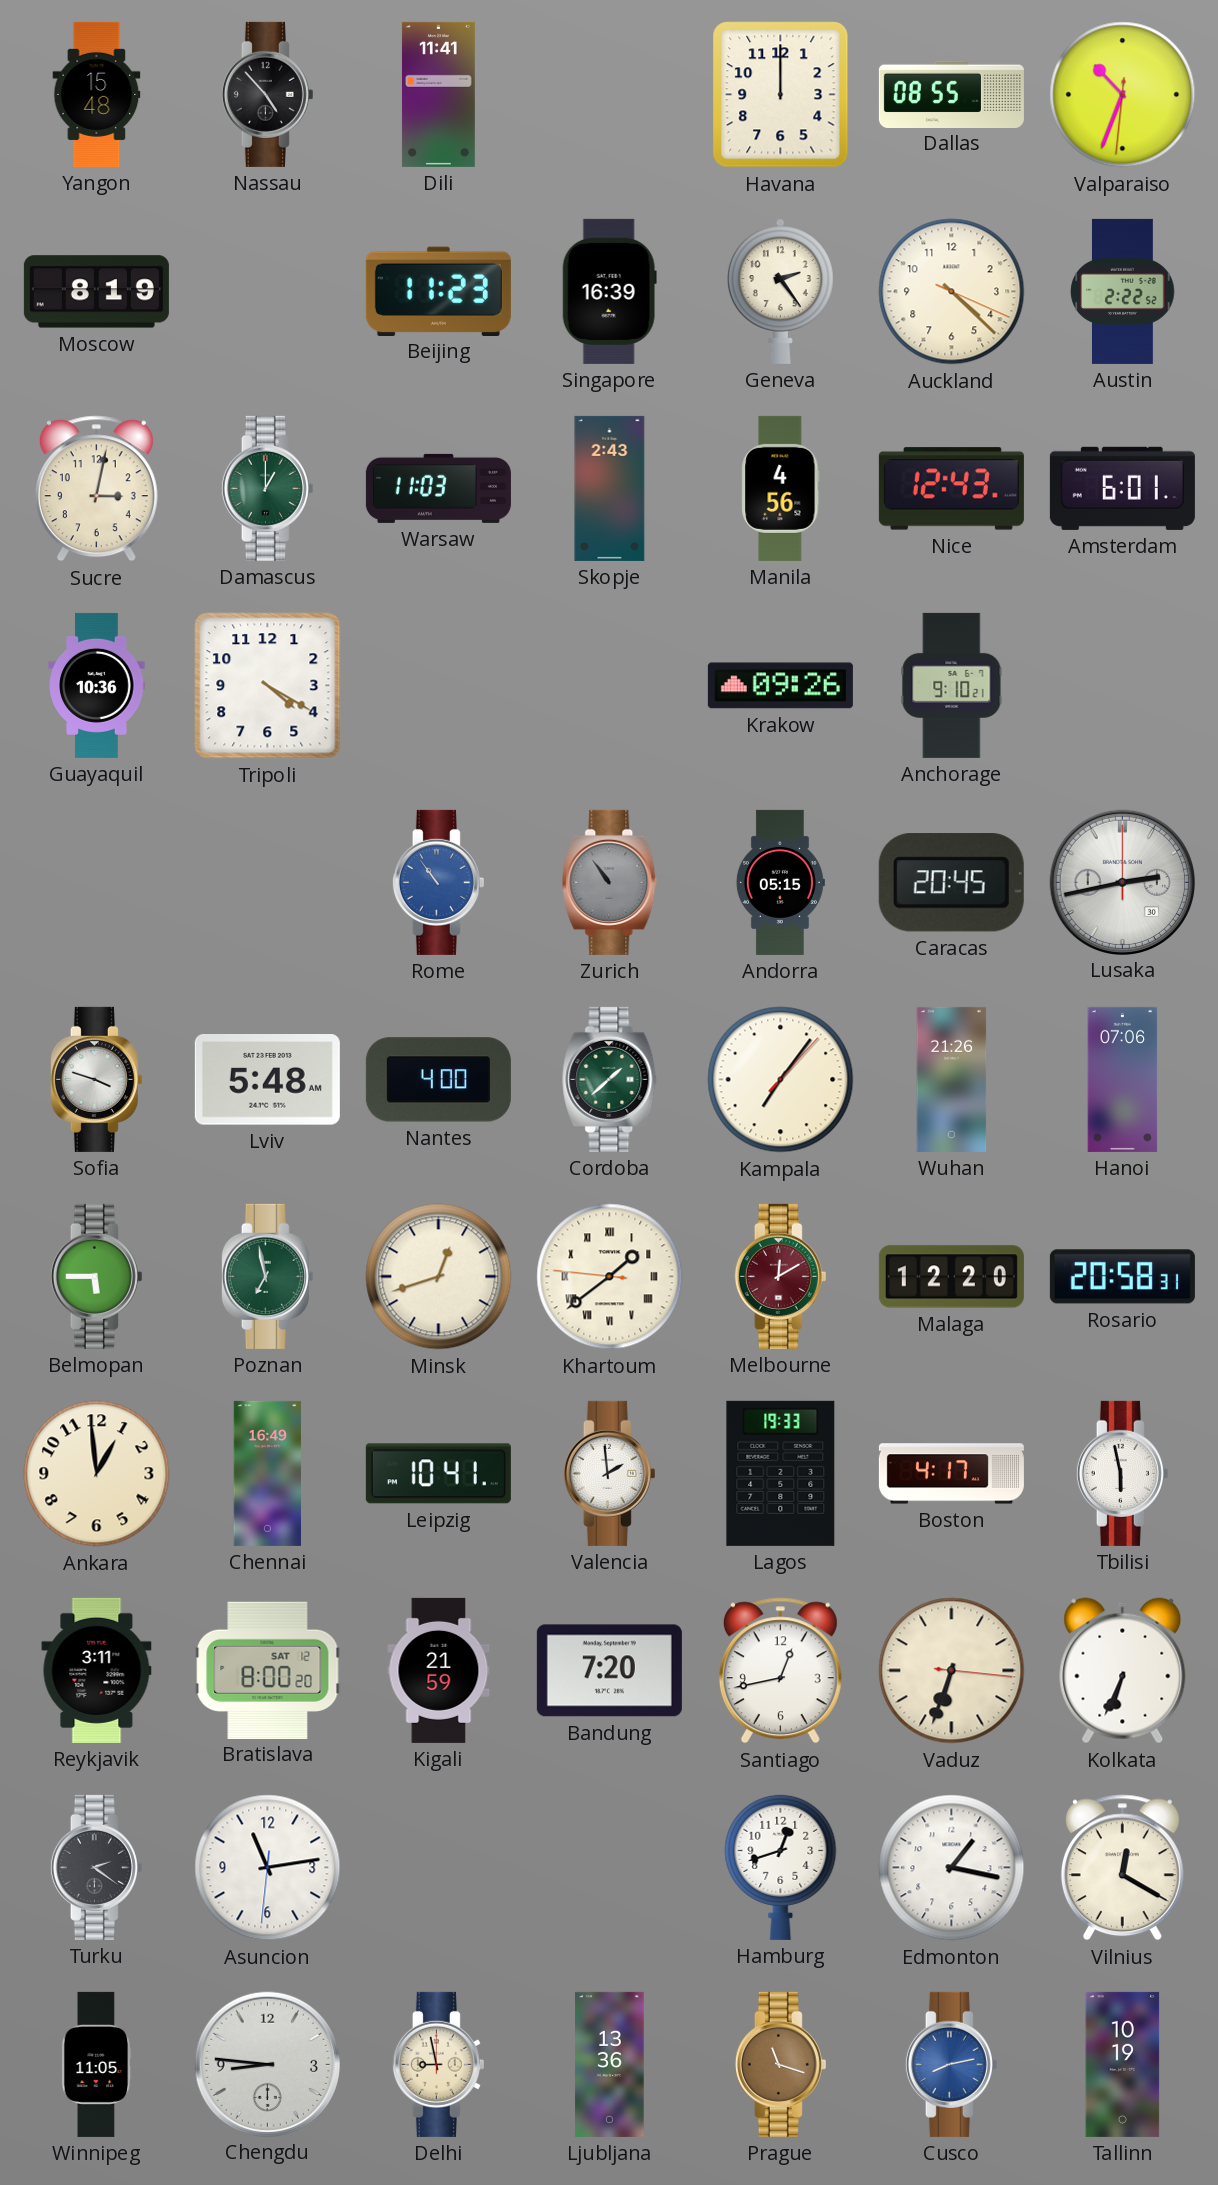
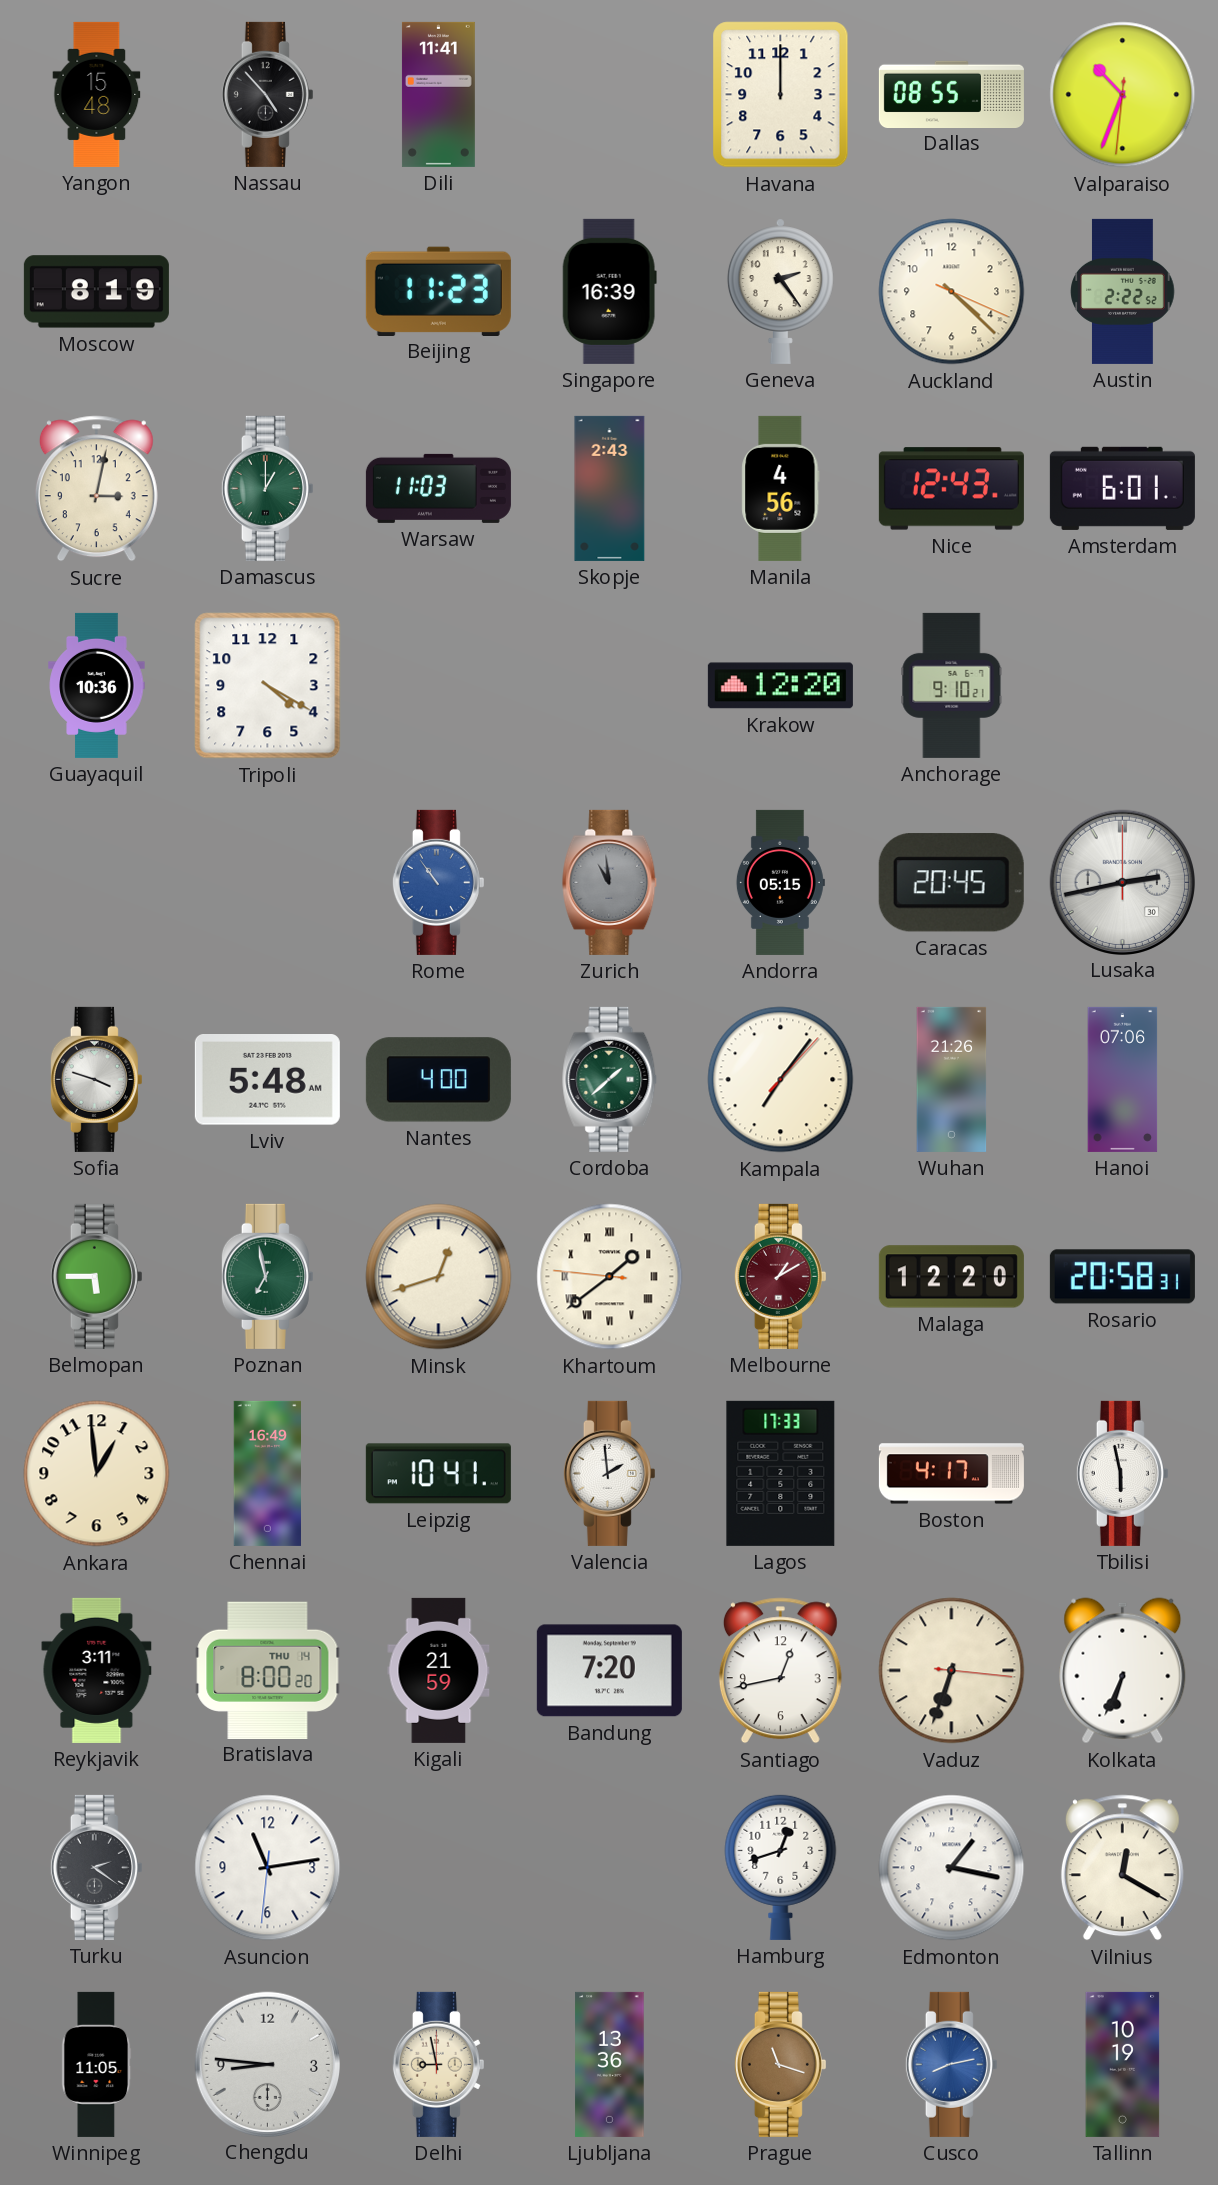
Krakow: 09:26 -> 12:20 (780, 686)
Zurich: 10:54 -> 10:59 (610, 882)
Melbourne: 12:10 -> 1:10 (780, 1276)
Lagos: 19:33 -> 17:33 (781, 1473)
Bratislava date: SAT 12 -> THU 14 (268, 1670)
